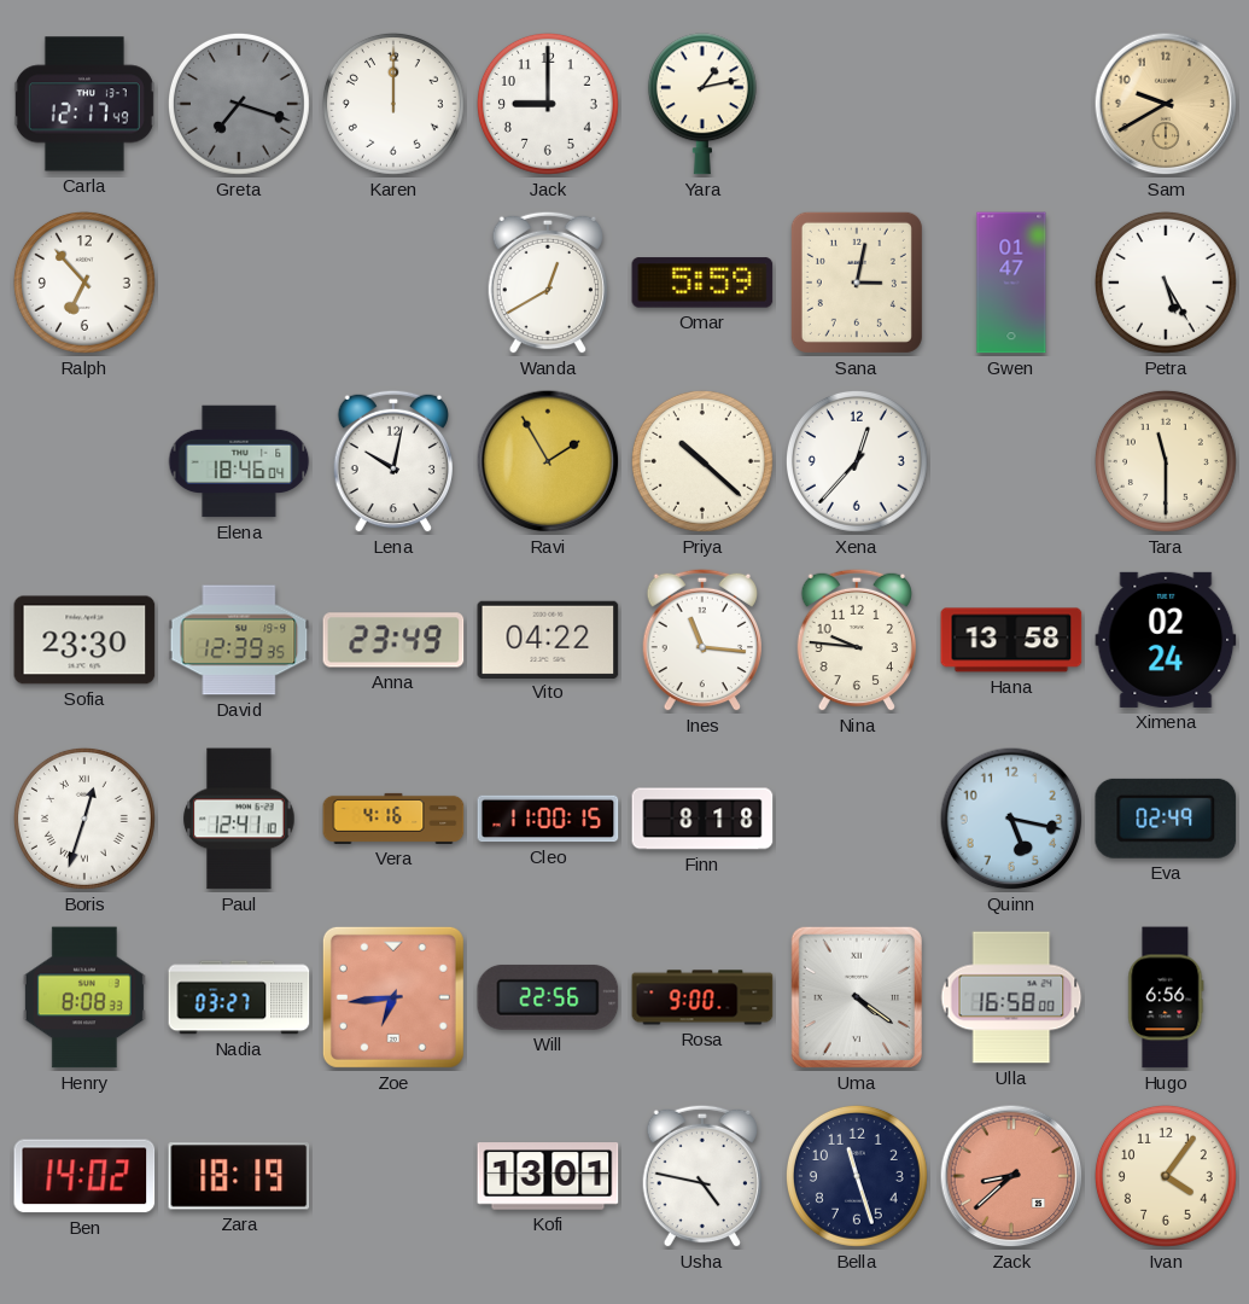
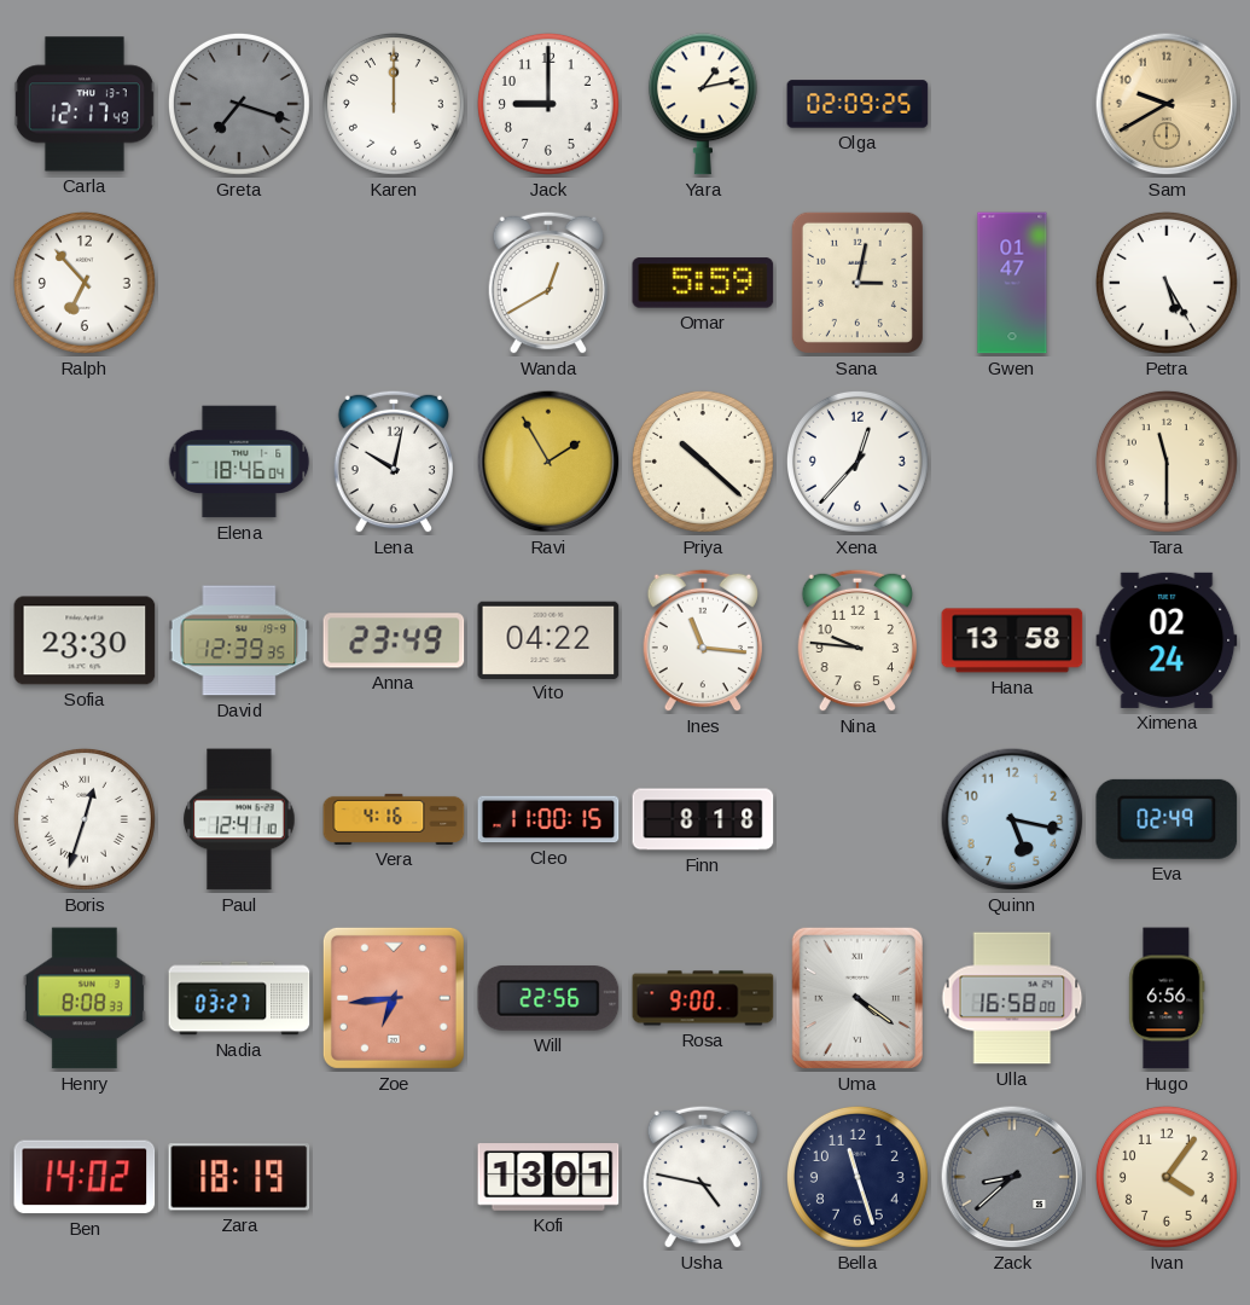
Olga: none -> 02:09 (857, 104)
Zack dial: salmon -> grey (1012, 1177)
